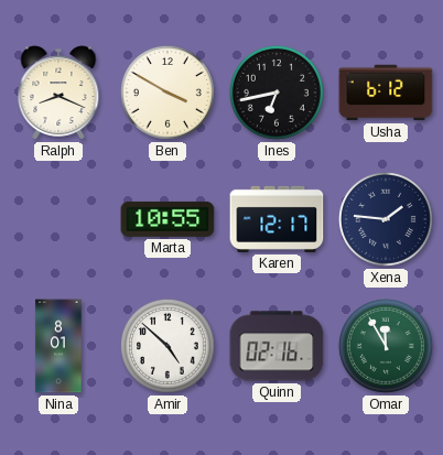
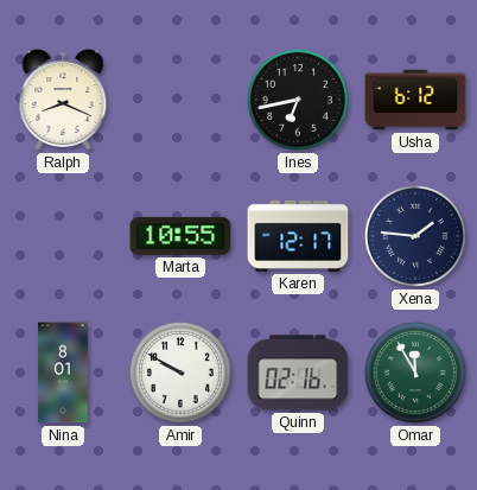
Ben: 3:50 -> none (168, 93)
Amir: 4:52 -> 9:50 (180, 373)
